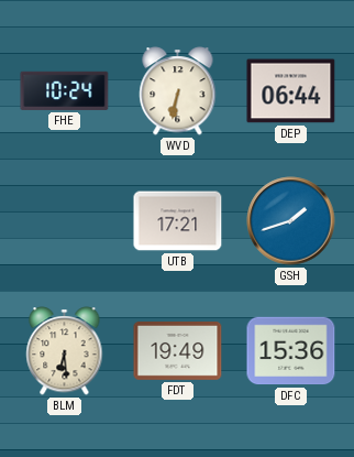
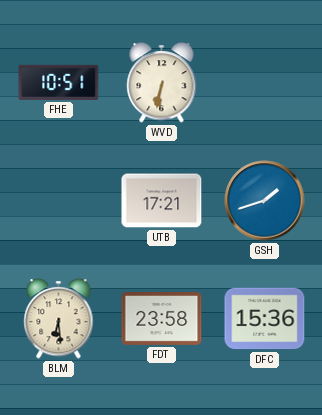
FHE: 10:24 -> 10:51 (59, 82)
DEP: 06:44 -> none (291, 91)
FDT: 19:49 -> 23:58 (162, 319)
